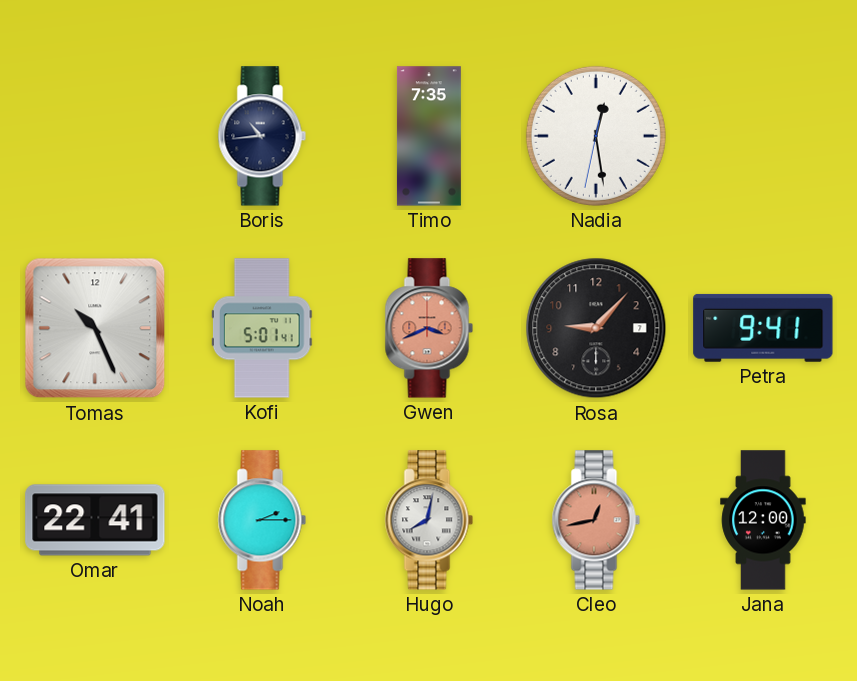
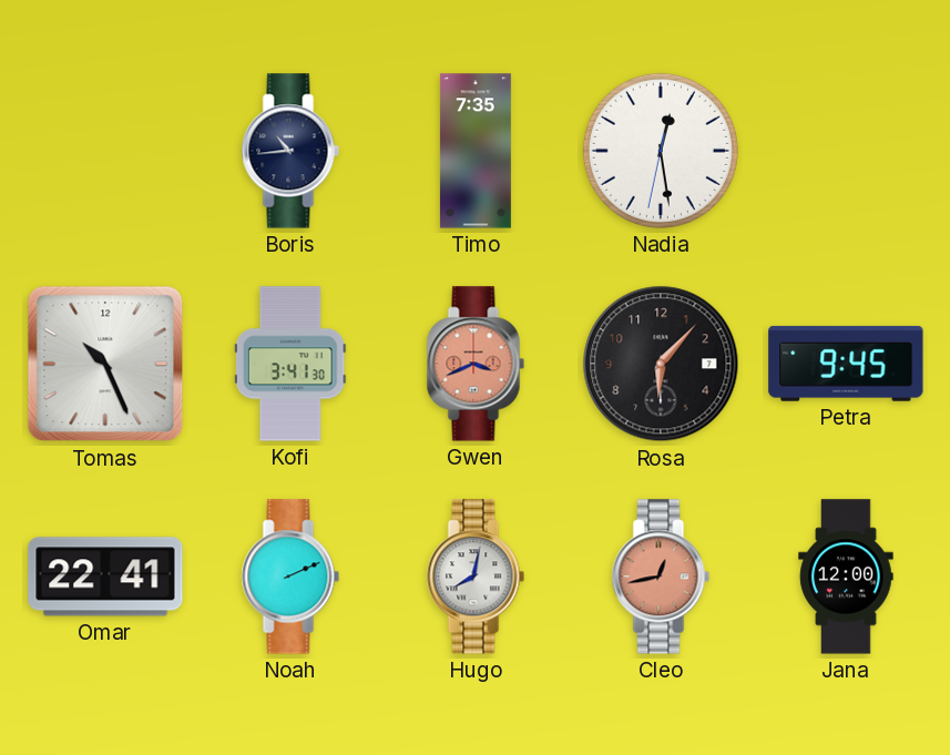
Kofi: 5:01 -> 3:41 (290, 364)
Rosa: 9:07 -> 6:07 (661, 364)
Petra: 9:41 -> 9:45 (846, 364)
Noah: 2:15 -> 2:11 (290, 577)
